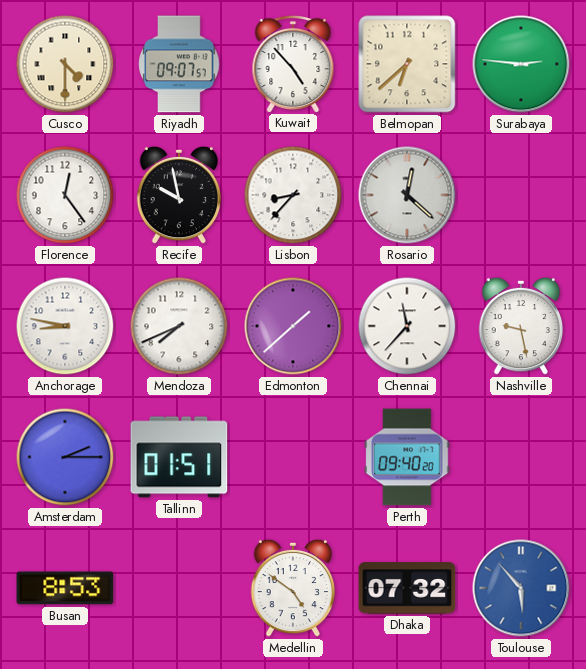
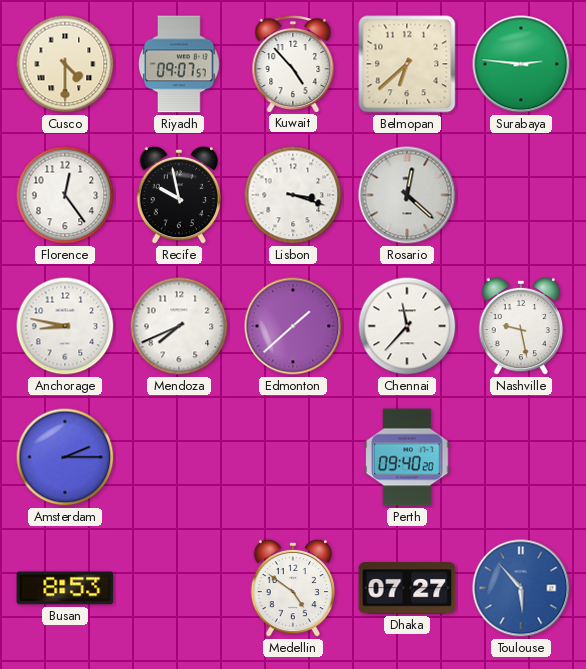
Lisbon: 8:37 -> 3:18 (293, 195)
Tallinn: 01:51 -> none (179, 457)
Dhaka: 07:32 -> 07:27 (407, 588)
